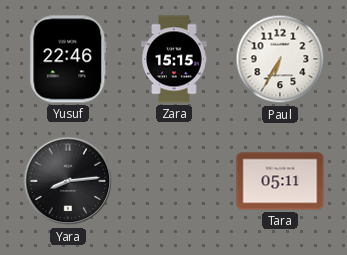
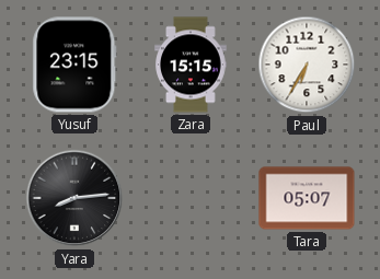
Yusuf: 22:46 -> 23:15 (74, 65)
Tara: 05:11 -> 05:07 (307, 198)
